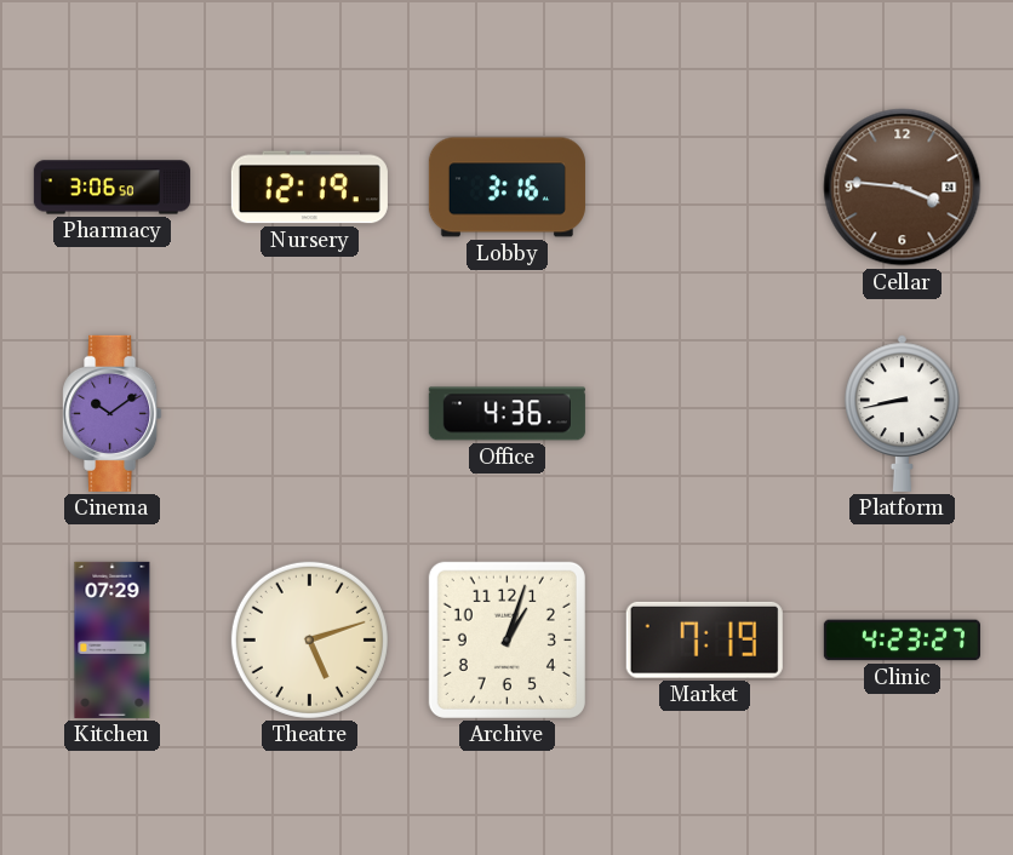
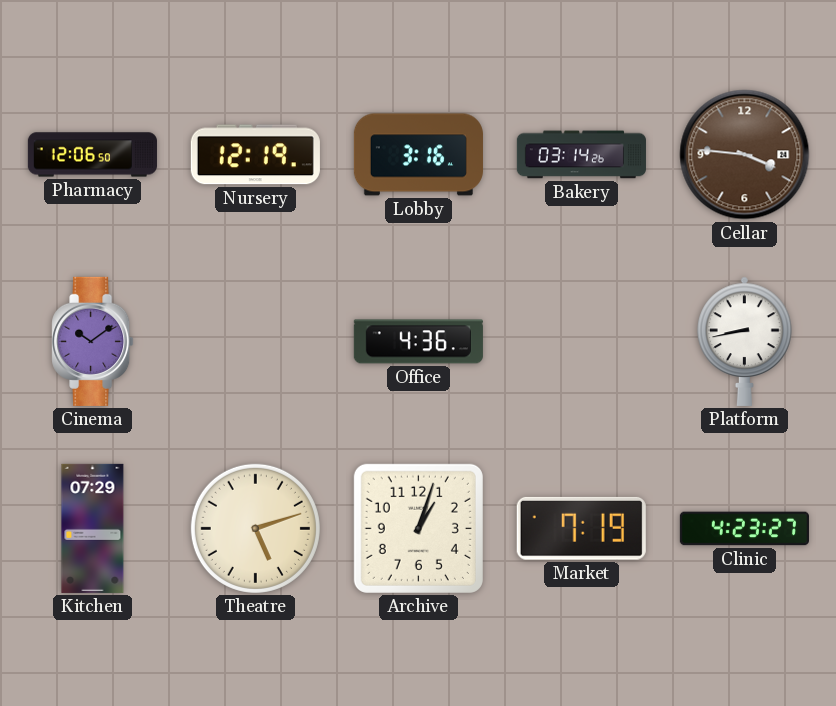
Pharmacy: 3:06 -> 12:06 (92, 155)
Bakery: none -> 03:14 (581, 155)
